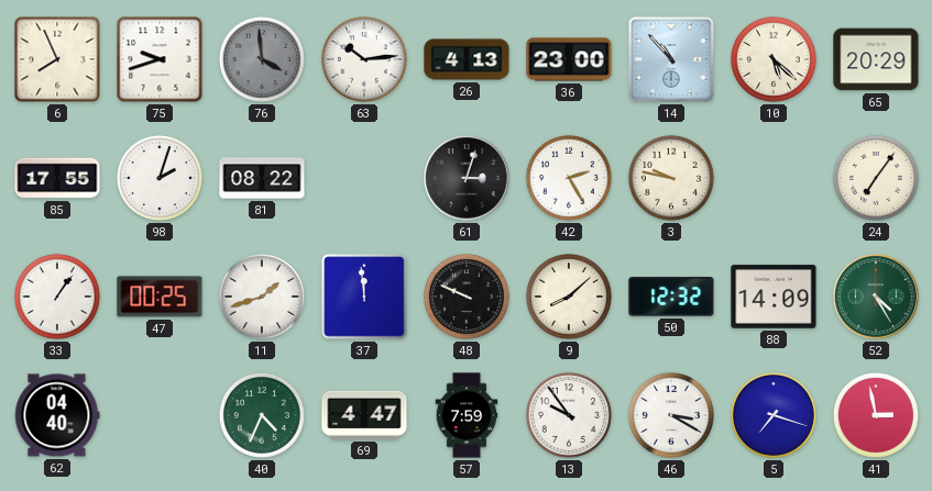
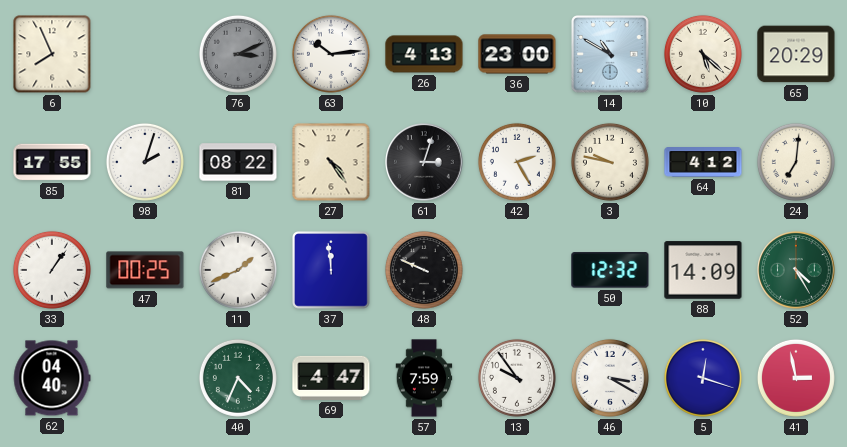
75: 9:42 -> none (160, 59)
76: 3:59 -> 3:11 (238, 54)
14: 10:53 -> 10:50 (610, 54)
27: none -> 4:24 (331, 162)
64: none -> 4:12 (703, 162)
24: 7:06 -> 7:01 (796, 162)
11: 1:42 -> 1:41 (238, 270)
9: 8:08 -> none (569, 297)
5: 7:18 -> 12:18 (703, 378)
